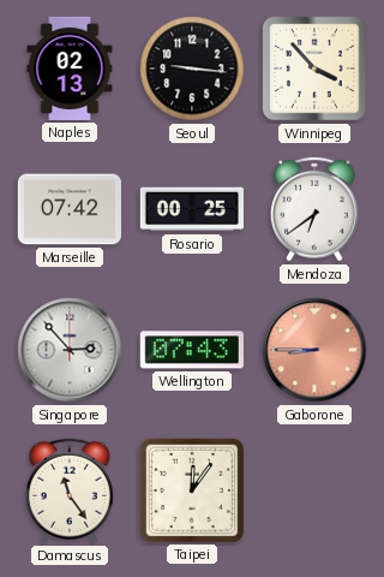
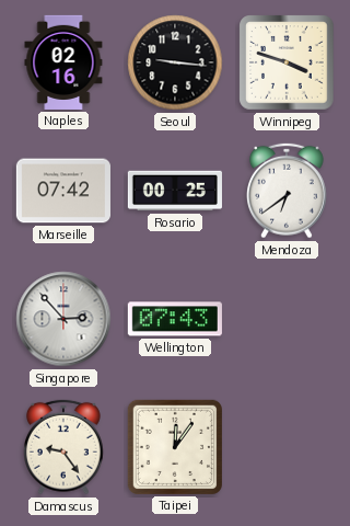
Naples: 02:13 -> 02:16 (63, 62)
Winnipeg: 3:53 -> 3:48 (287, 62)
Gaborone: 8:45 -> none (314, 350)
Damascus: 11:24 -> 9:24 (65, 447)
